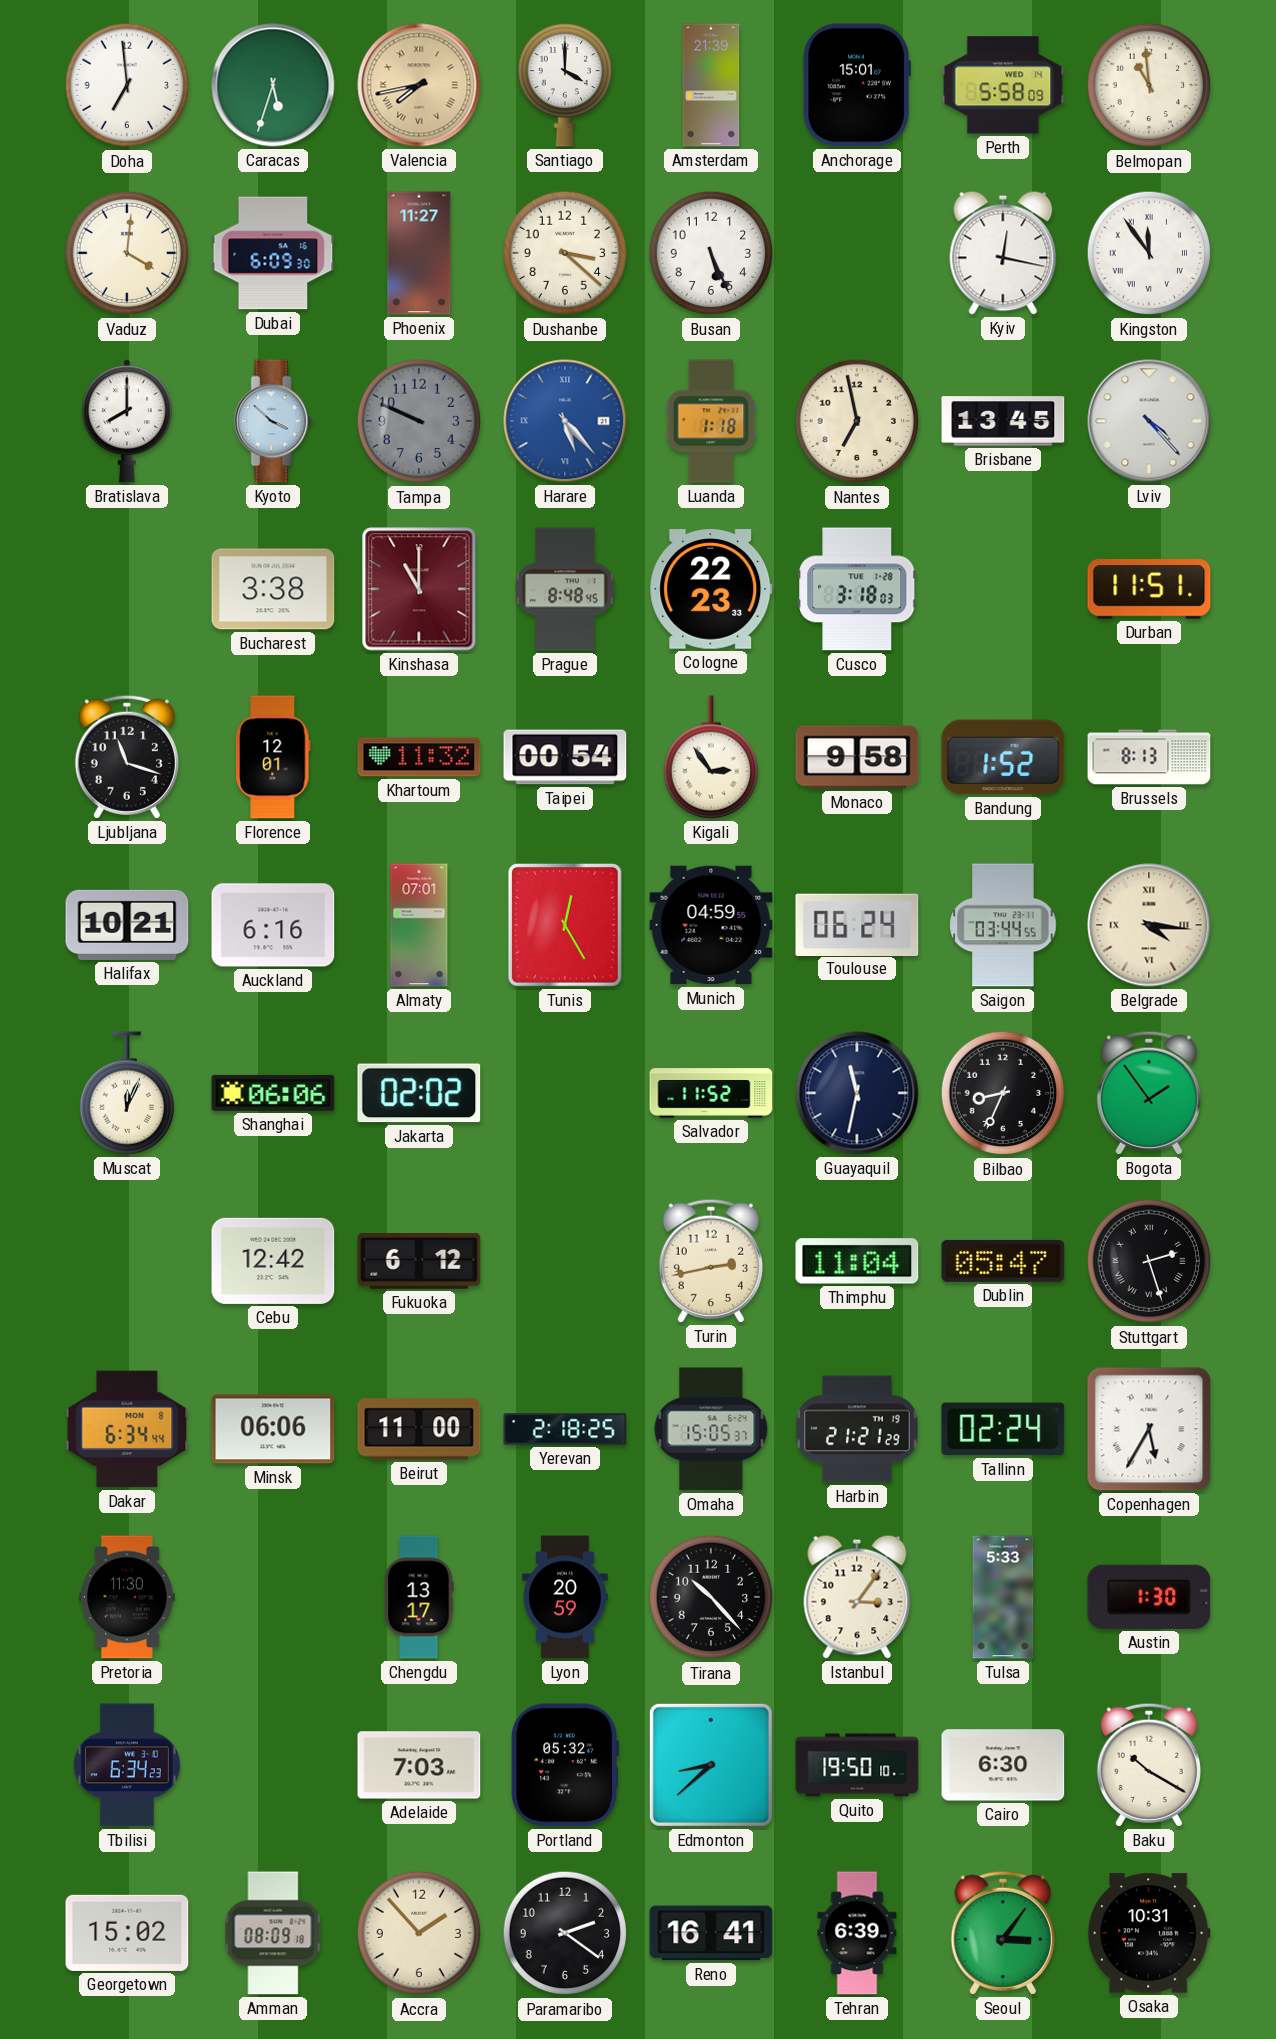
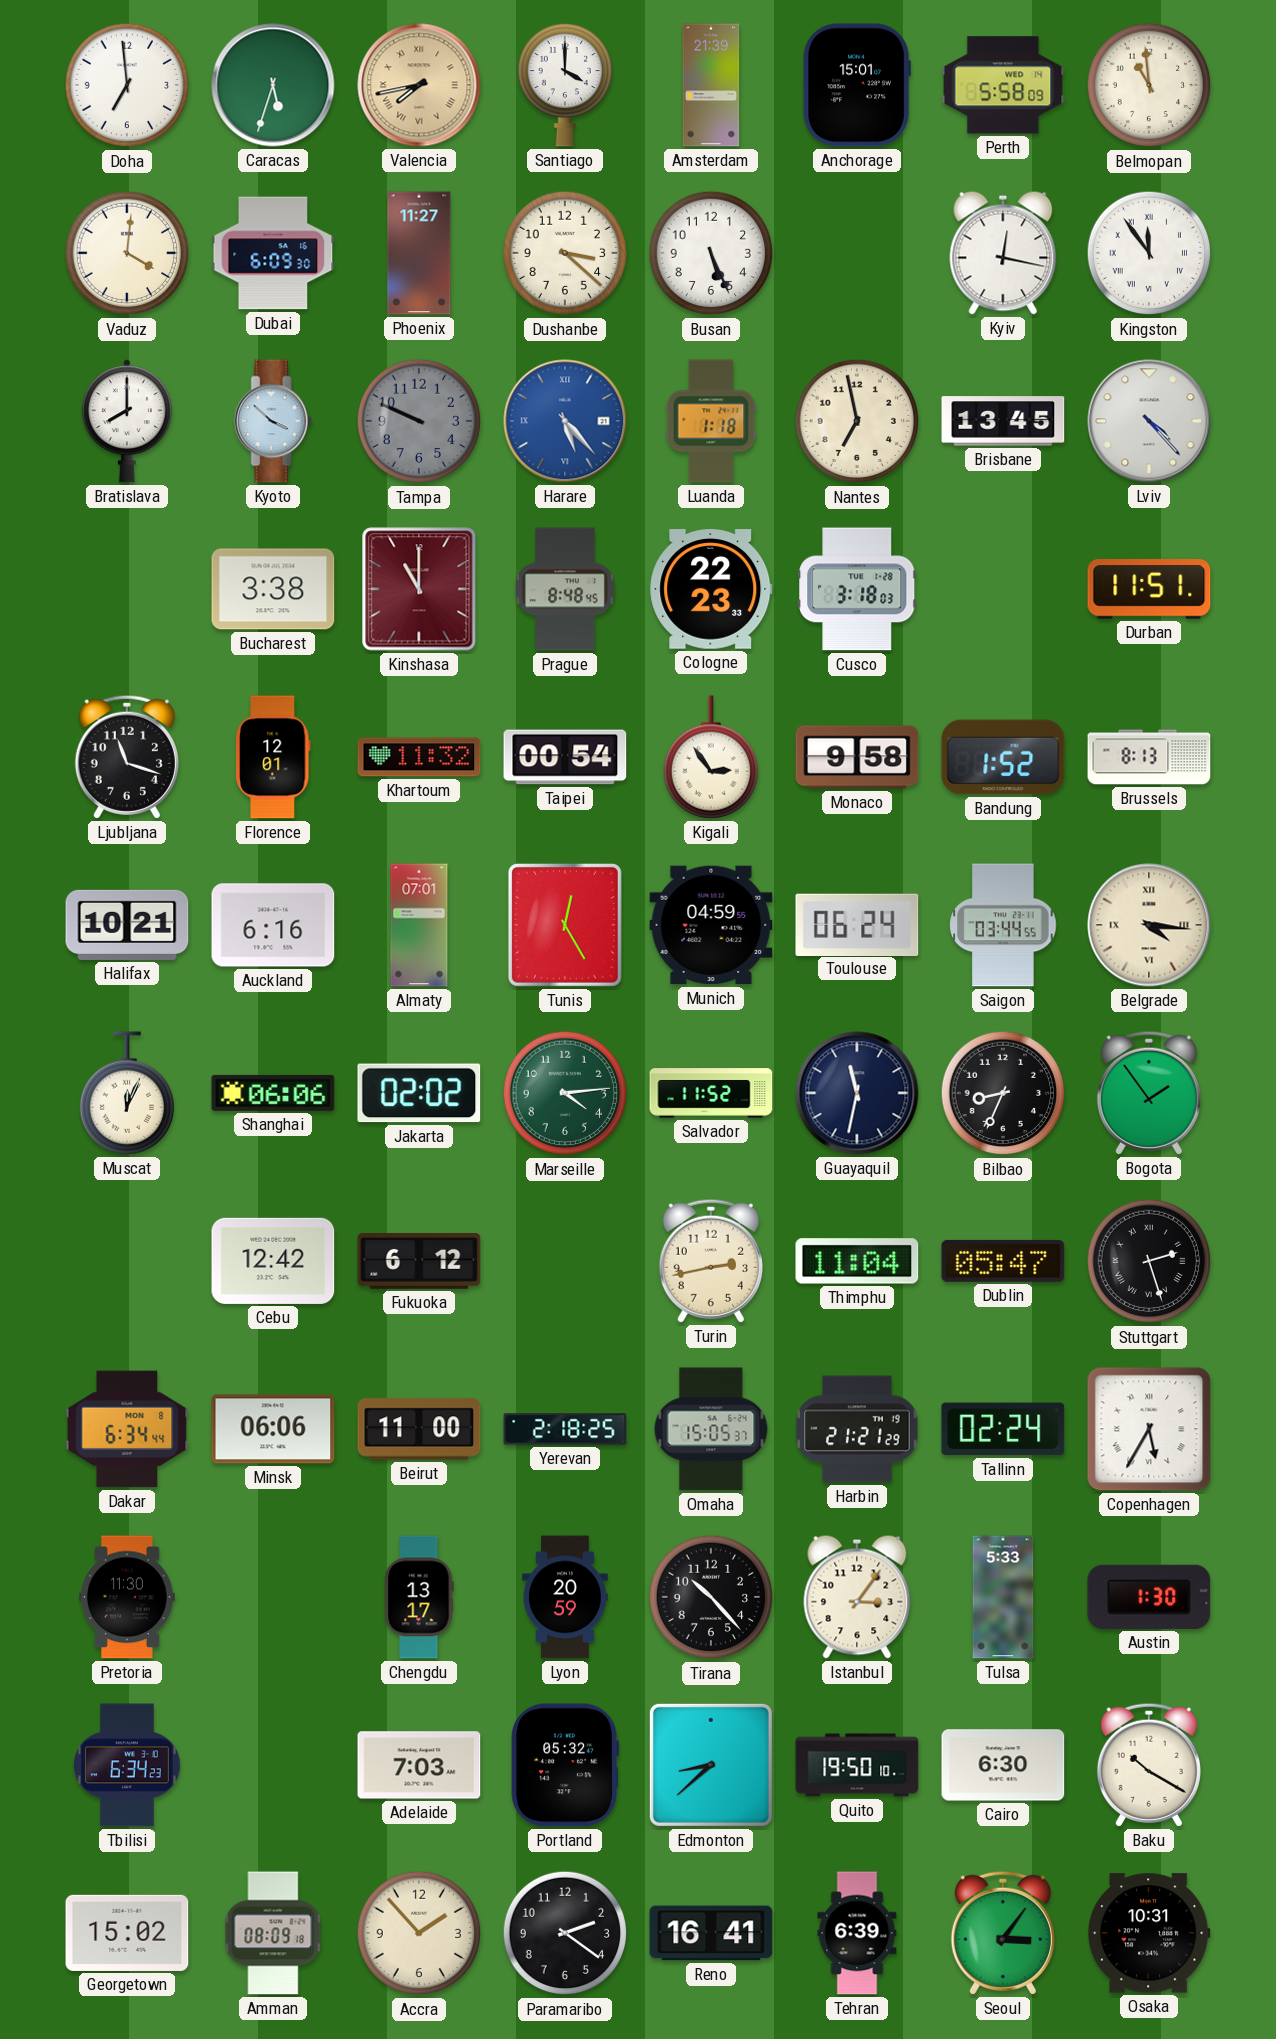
Marseille: none -> 4:14 (565, 1093)
